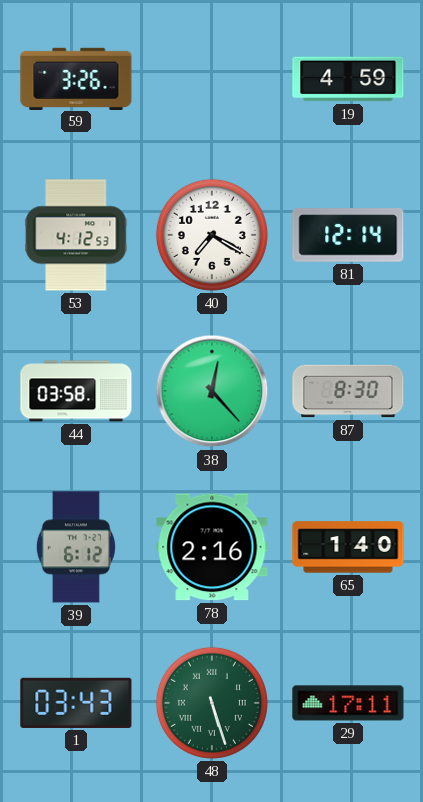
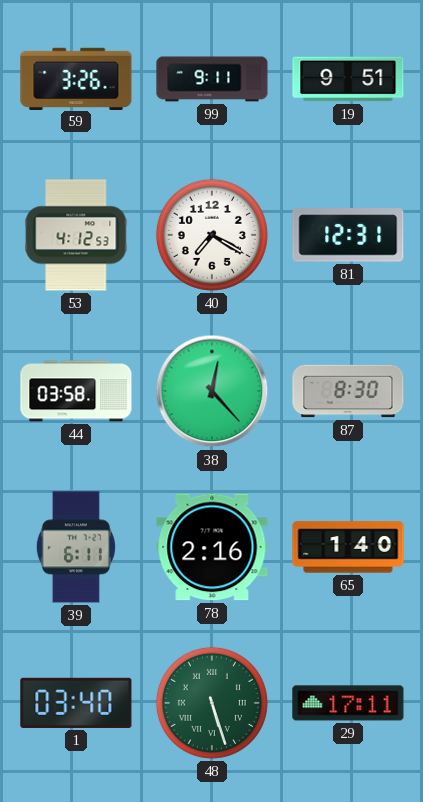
99: none -> 9:11 (212, 79)
19: 4:59 -> 9:51 (348, 79)
81: 12:14 -> 12:31 (348, 235)
39: 6:12 -> 6:11 (76, 547)
1: 03:43 -> 03:40 (76, 703)
